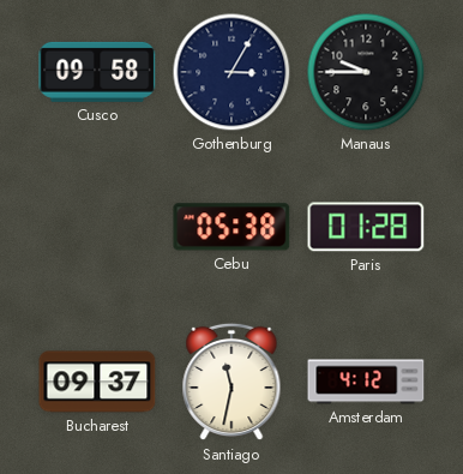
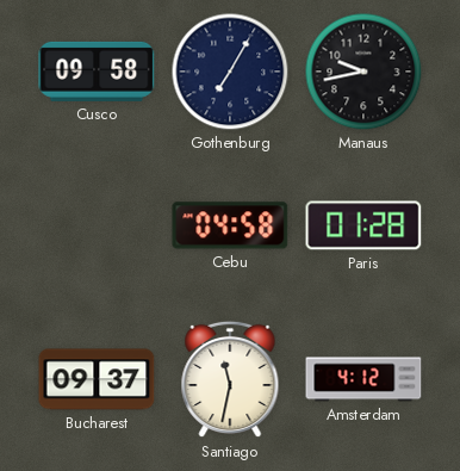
Gothenburg: 3:05 -> 7:05 (230, 72)
Manaus: 9:45 -> 9:43 (363, 72)
Cebu: 05:38 -> 04:58 (230, 225)
